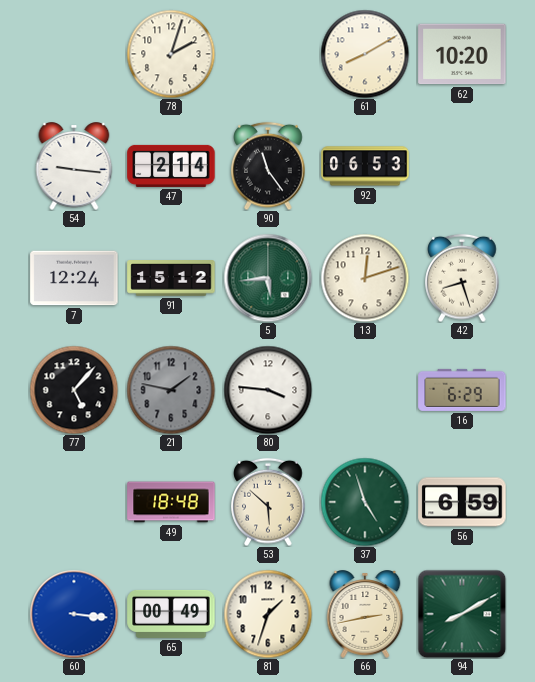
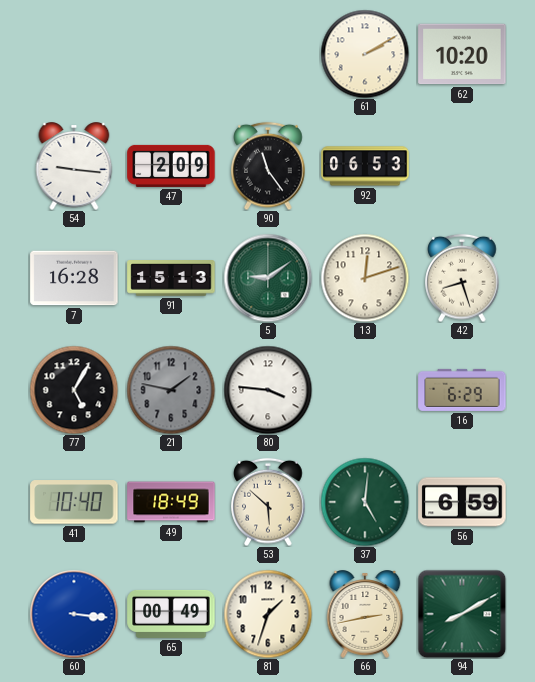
78: 2:03 -> none (171, 54)
61: 8:10 -> 2:10 (365, 54)
47: 2:14 -> 2:09 (171, 166)
7: 12:24 -> 16:28 (74, 278)
91: 15:12 -> 15:13 (171, 278)
5: 5:44 -> 9:09 (268, 278)
77: 5:07 -> 5:05 (74, 390)
41: none -> 10:40 (74, 502)
49: 18:48 -> 18:49 (171, 502)
37: 4:57 -> 5:01 (365, 502)
